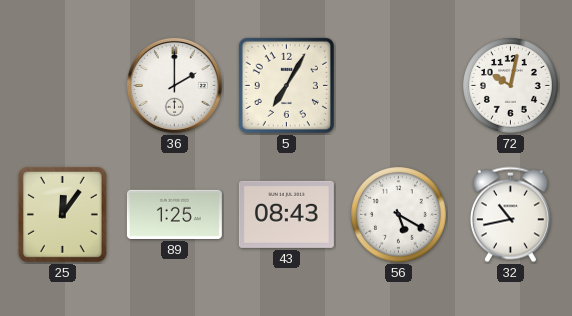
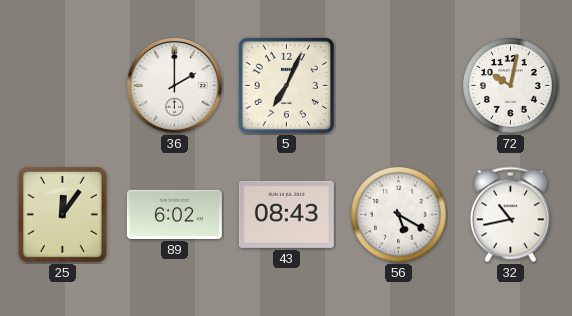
5: 7:05 -> 7:04 (286, 85)
89: 1:25 -> 6:02 (174, 214)
